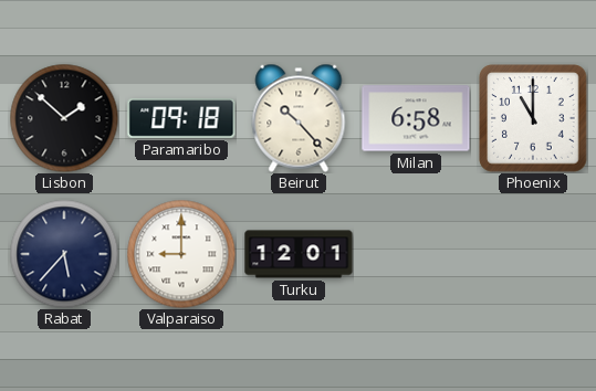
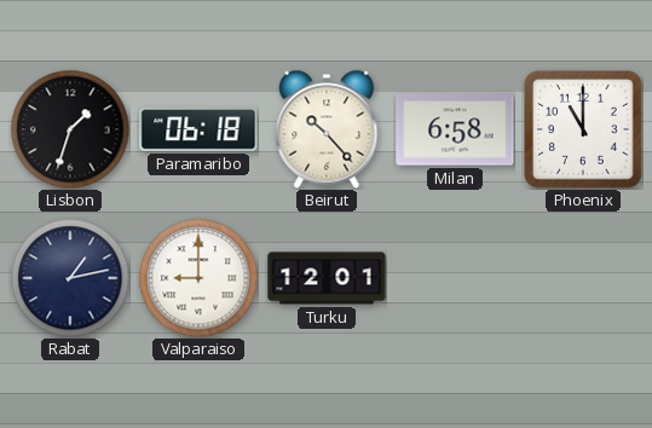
Lisbon: 1:52 -> 1:33 (70, 129)
Paramaribo: 09:18 -> 06:18 (198, 129)
Rabat: 5:37 -> 1:13 (70, 278)
